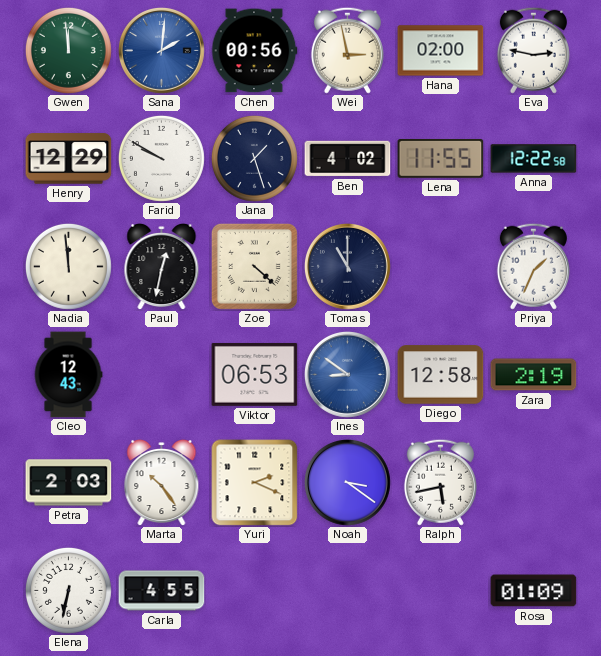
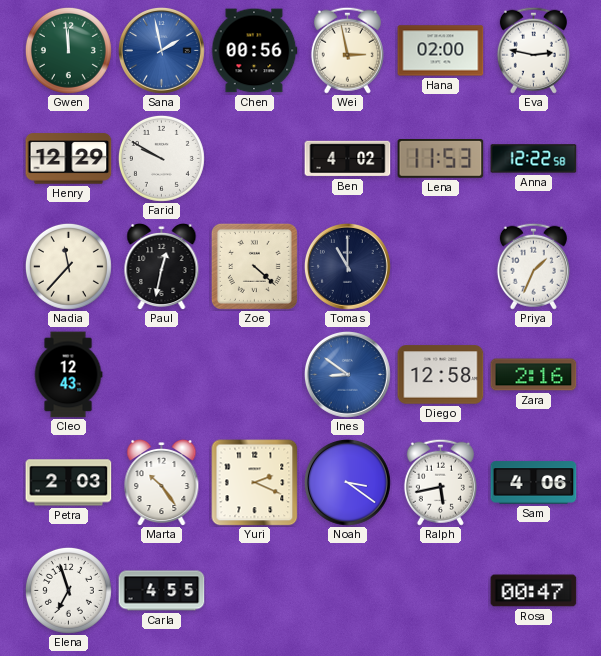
Sana: 2:01 -> 1:58 (161, 50)
Jana: 1:27 -> none (254, 158)
Lena: 11:55 -> 11:53 (441, 159)
Nadia: 11:59 -> 11:37 (68, 266)
Viktor: 06:53 -> none (255, 374)
Zara: 2:19 -> 2:16 (534, 375)
Sam: none -> 4:06 (534, 483)
Elena: 6:32 -> 6:57 (68, 590)
Rosa: 01:09 -> 00:47 (534, 591)
